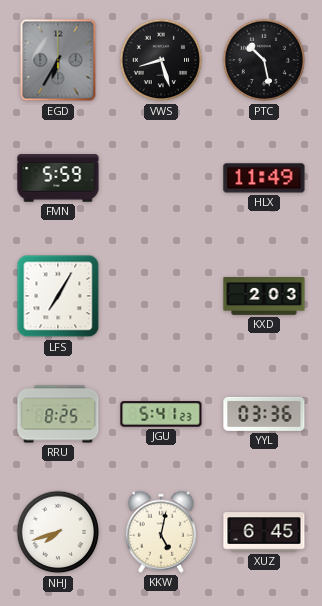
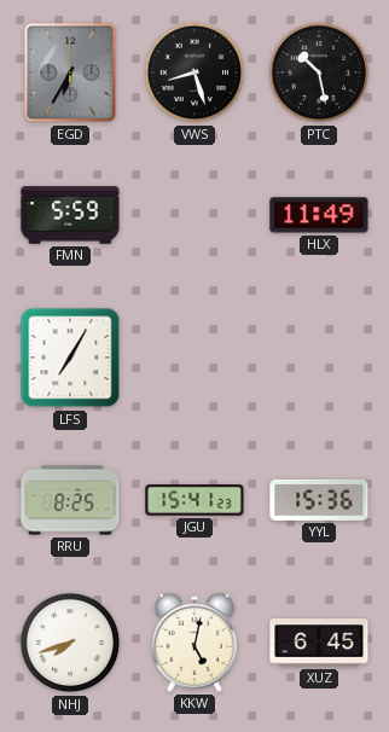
KXD: 2:03 -> none (264, 296)
JGU: 5:41 -> 15:41 (194, 500)
YYL: 03:36 -> 15:36 (319, 500)
